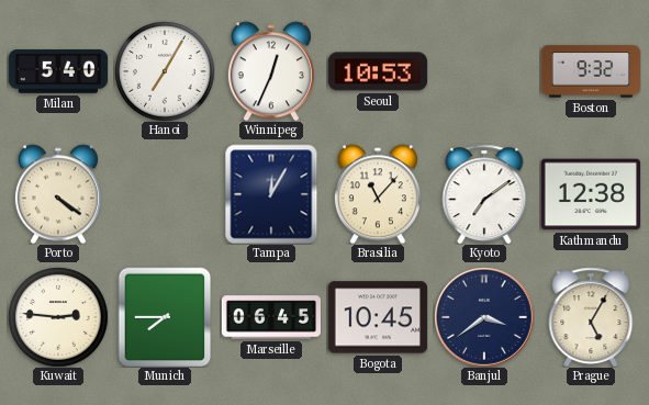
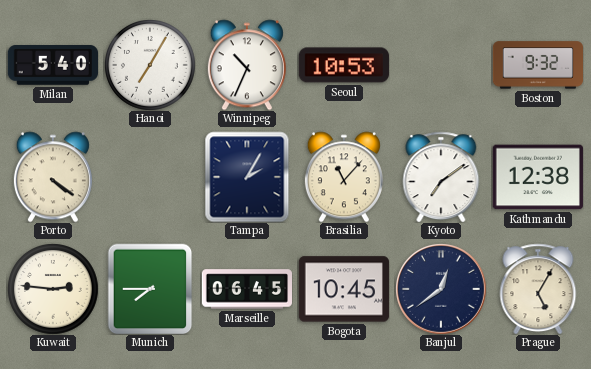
Winnipeg: 12:34 -> 10:34 (247, 65)
Tampa: 12:05 -> 2:05 (247, 177)
Banjul: 3:39 -> 12:39 (441, 289)
